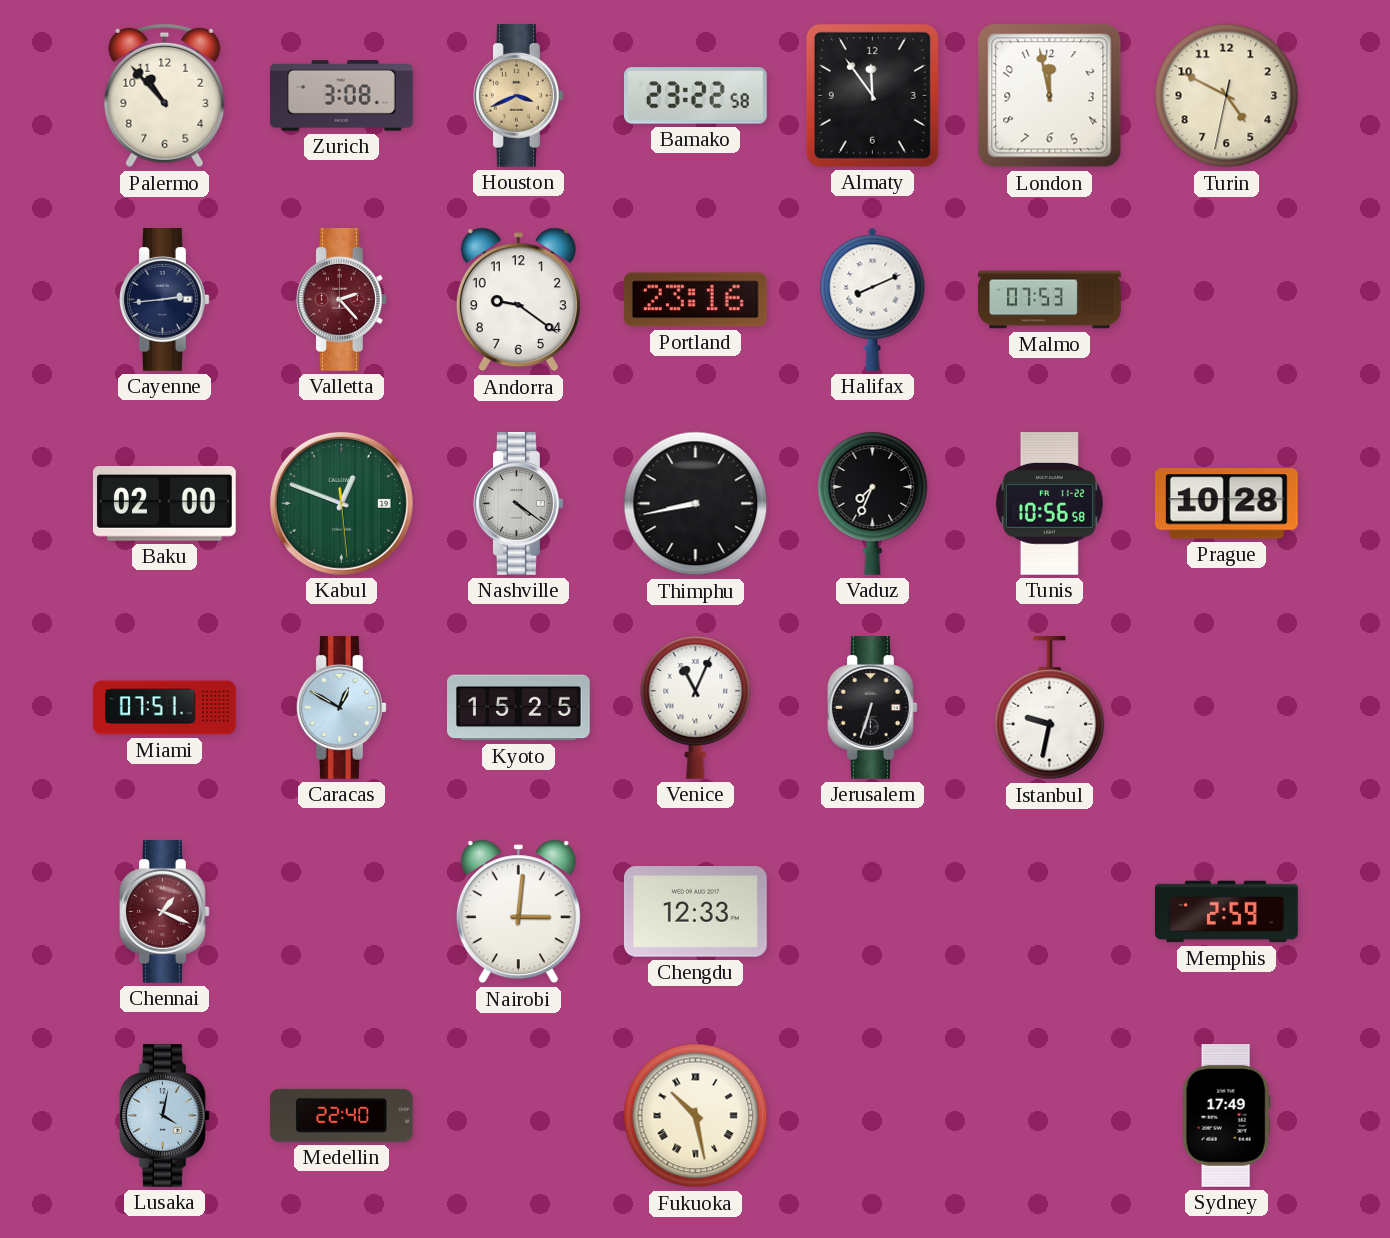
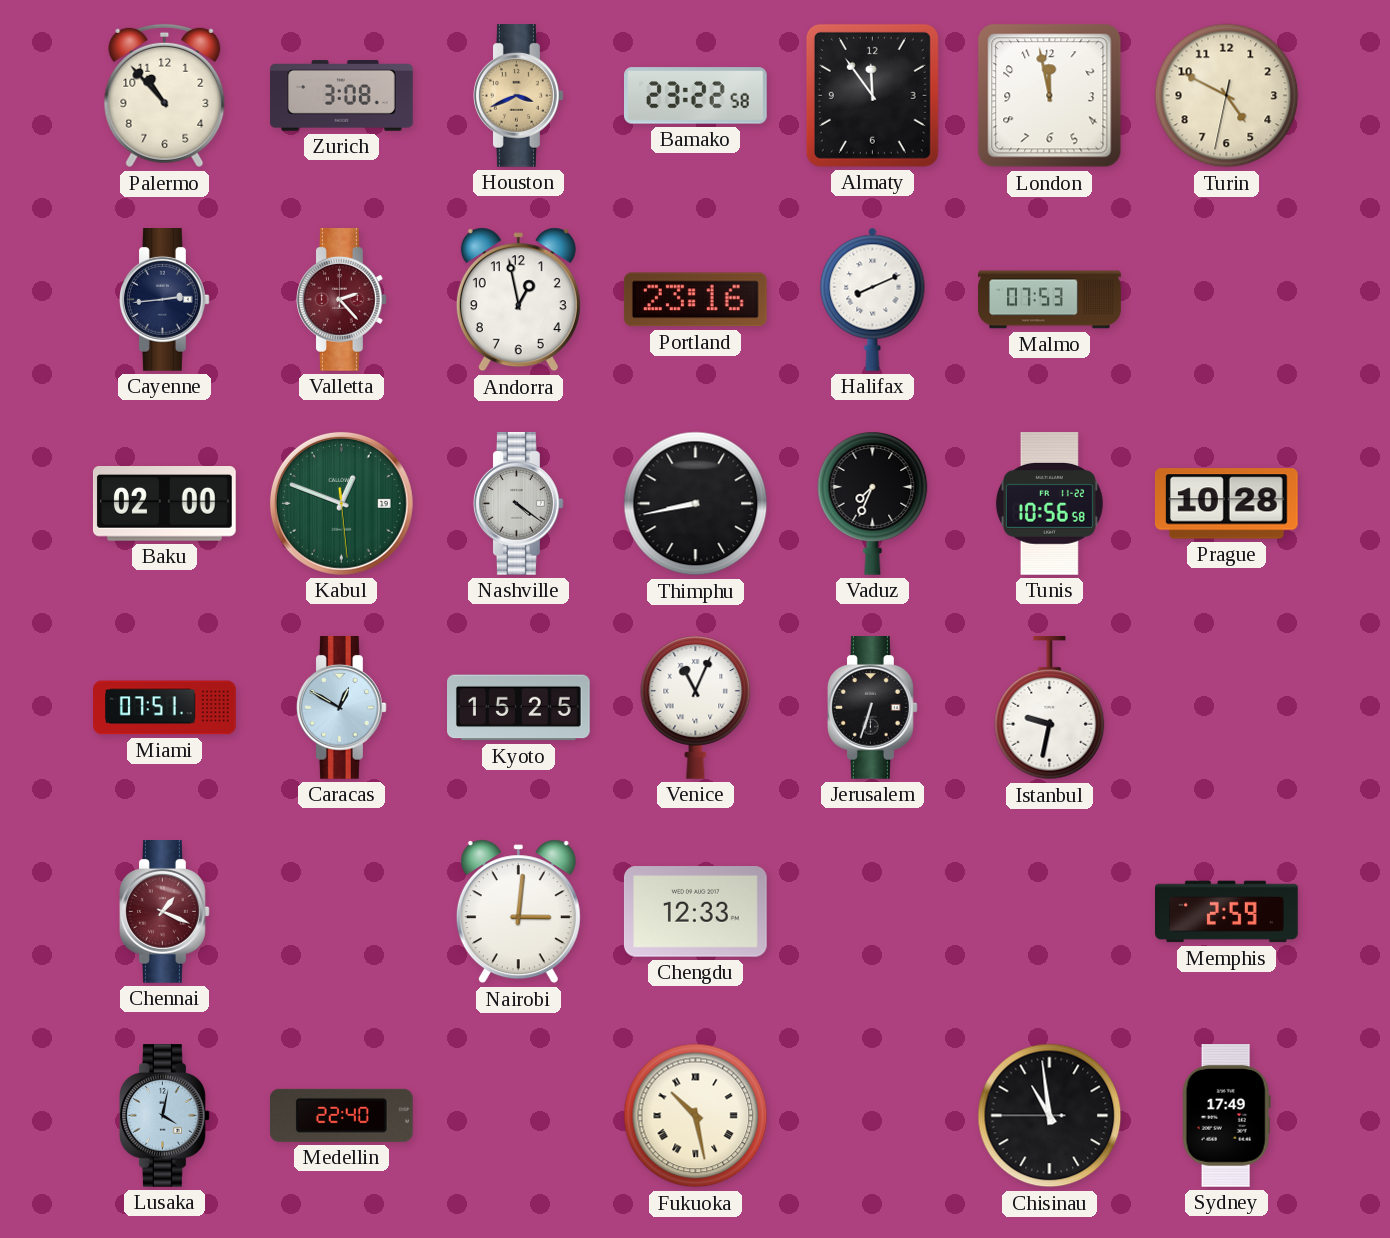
Andorra: 9:21 -> 12:58 (518, 300)
Chisinau: none -> 10:58 (1050, 1116)
